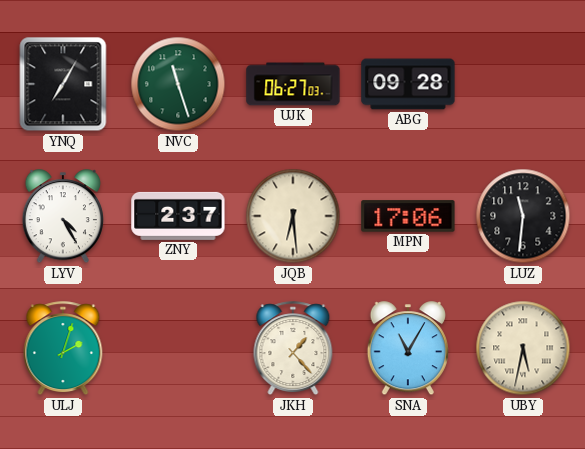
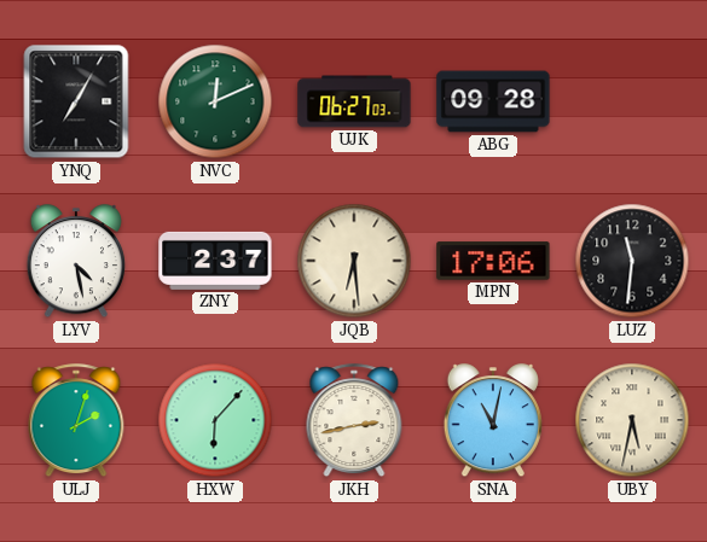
NVC: 11:27 -> 12:11 (215, 101)
LYV: 4:25 -> 4:28 (76, 262)
HXW: none -> 6:07 (215, 420)
JKH: 1:23 -> 2:43 (354, 421)
SNA: 11:05 -> 11:02 (493, 421)
